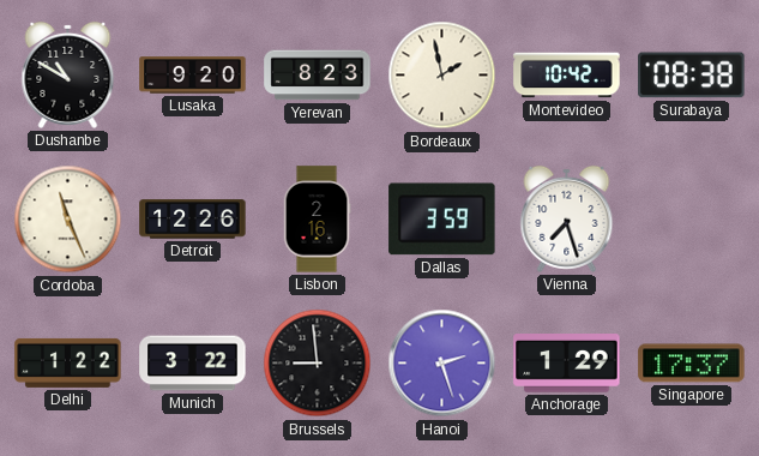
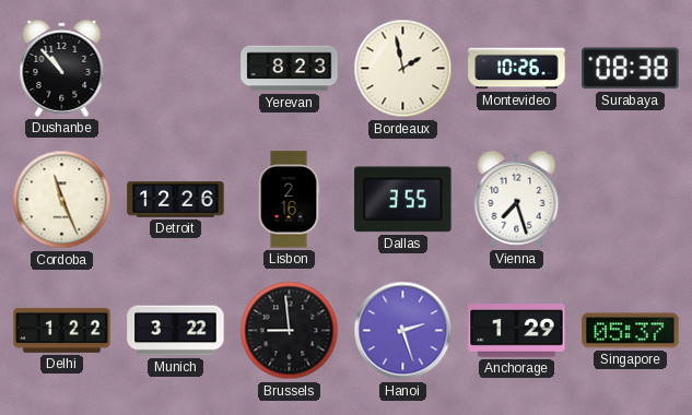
Dushanbe: 10:50 -> 10:53 (62, 68)
Lusaka: 9:20 -> none (193, 76)
Montevideo: 10:42 -> 10:26 (517, 69)
Dallas: 3:59 -> 3:55 (403, 200)
Singapore: 17:37 -> 05:37 (631, 331)
